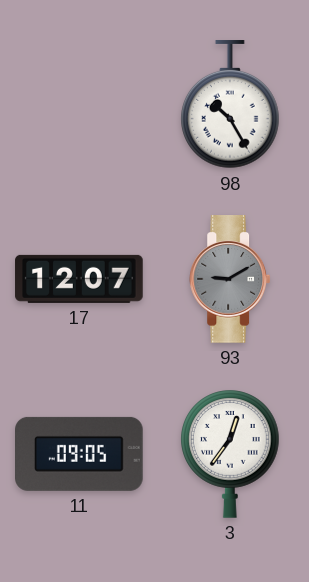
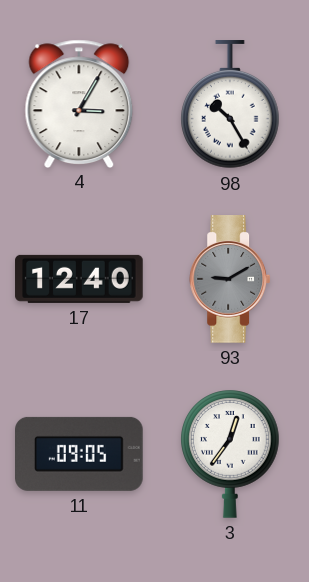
4: none -> 3:05 (79, 103)
17: 12:07 -> 12:40 (79, 279)
